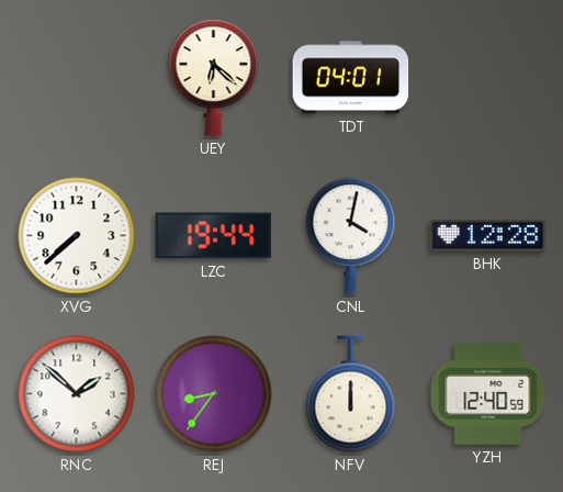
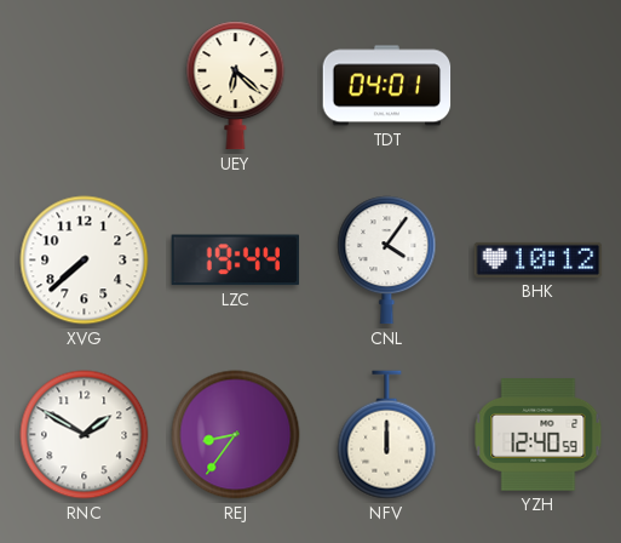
CNL: 4:02 -> 4:06 (387, 261)
BHK: 12:28 -> 10:12 (539, 259)
RNC: 1:52 -> 1:50 (85, 435)
